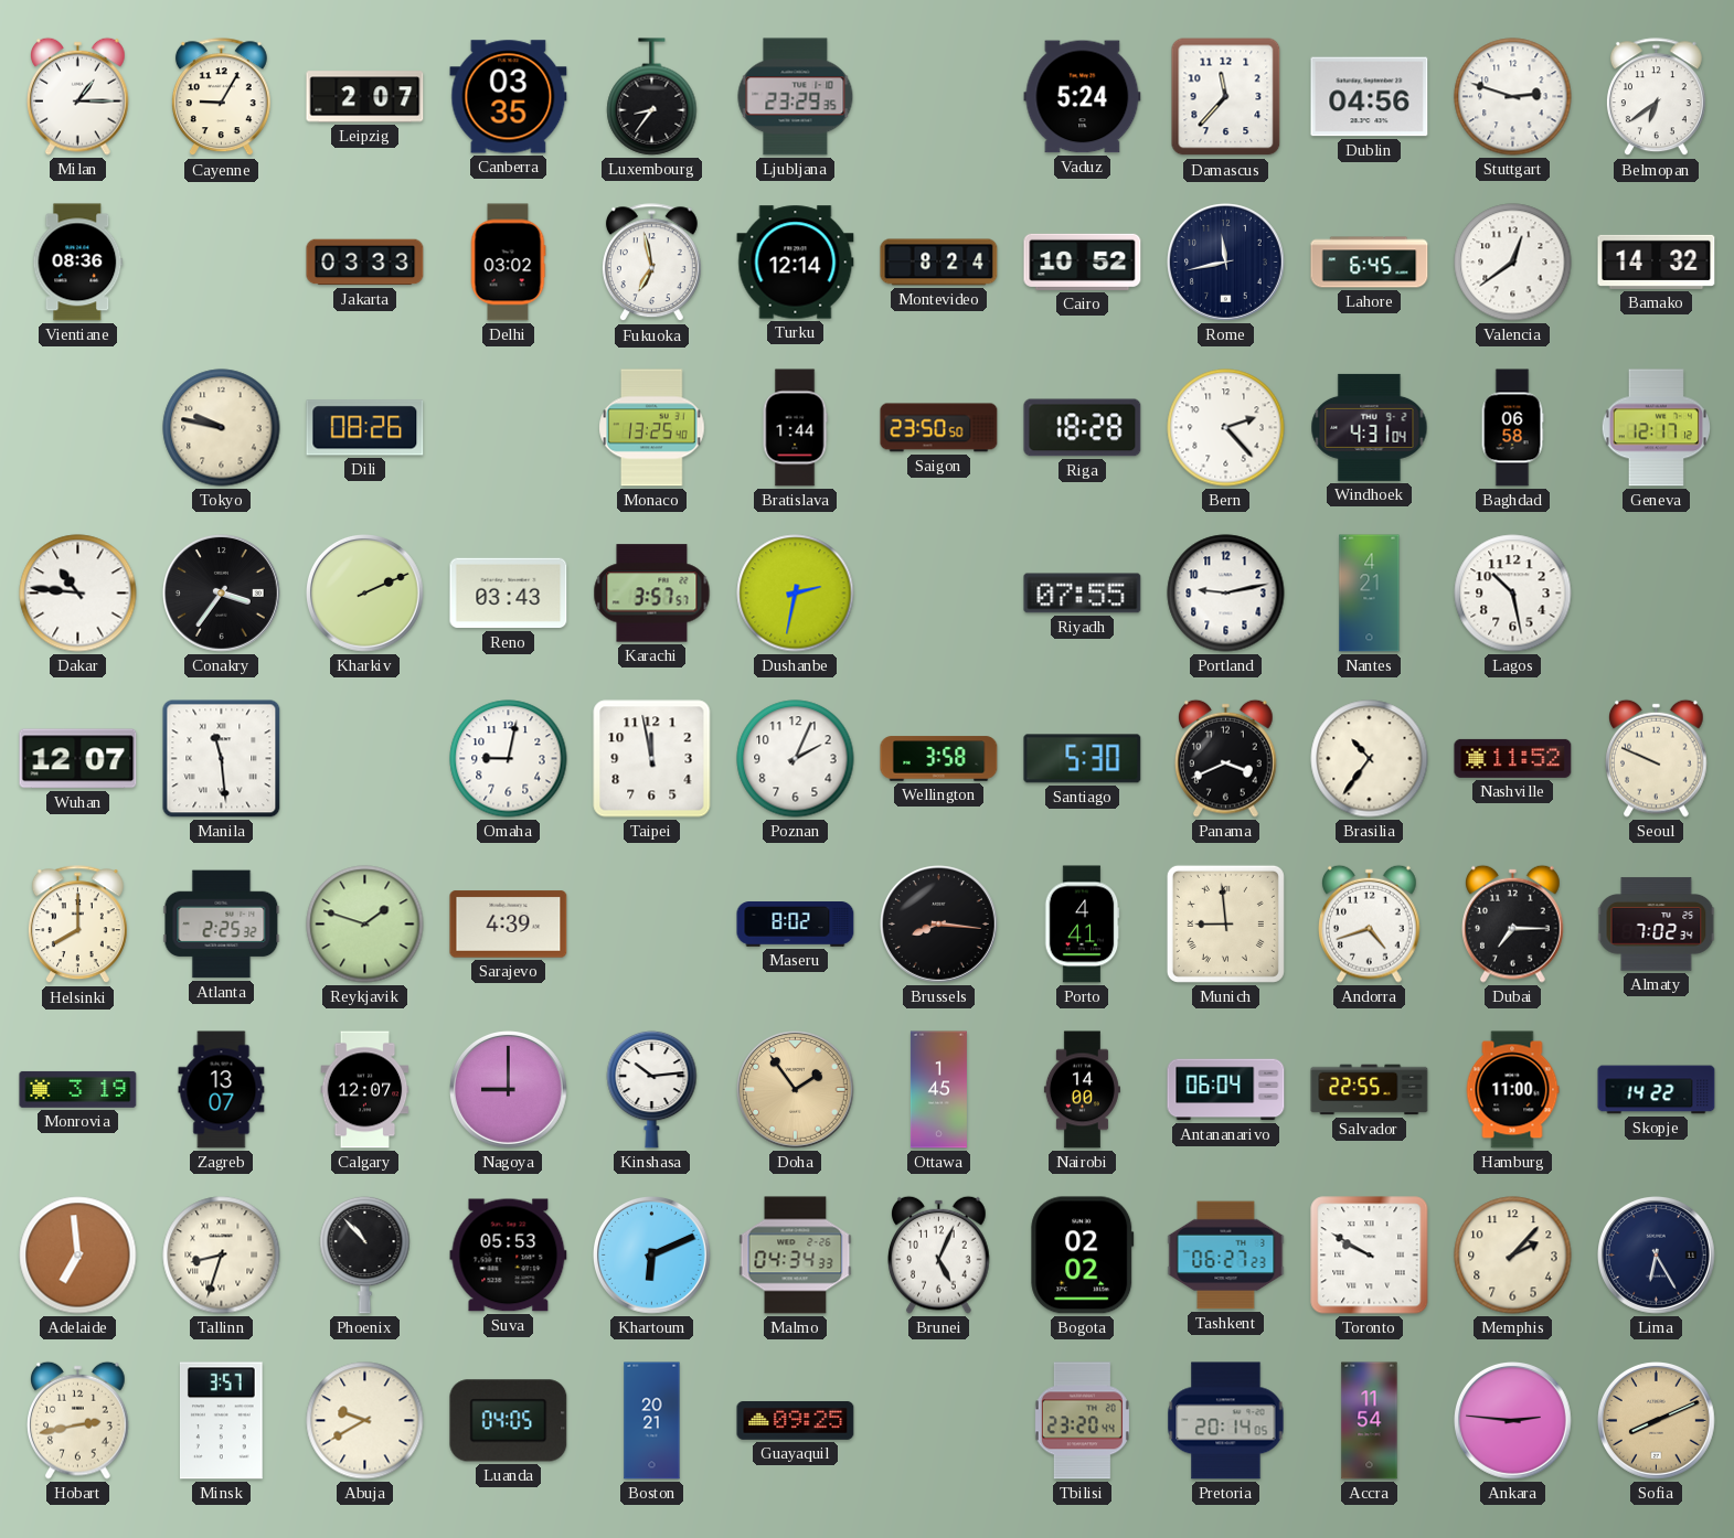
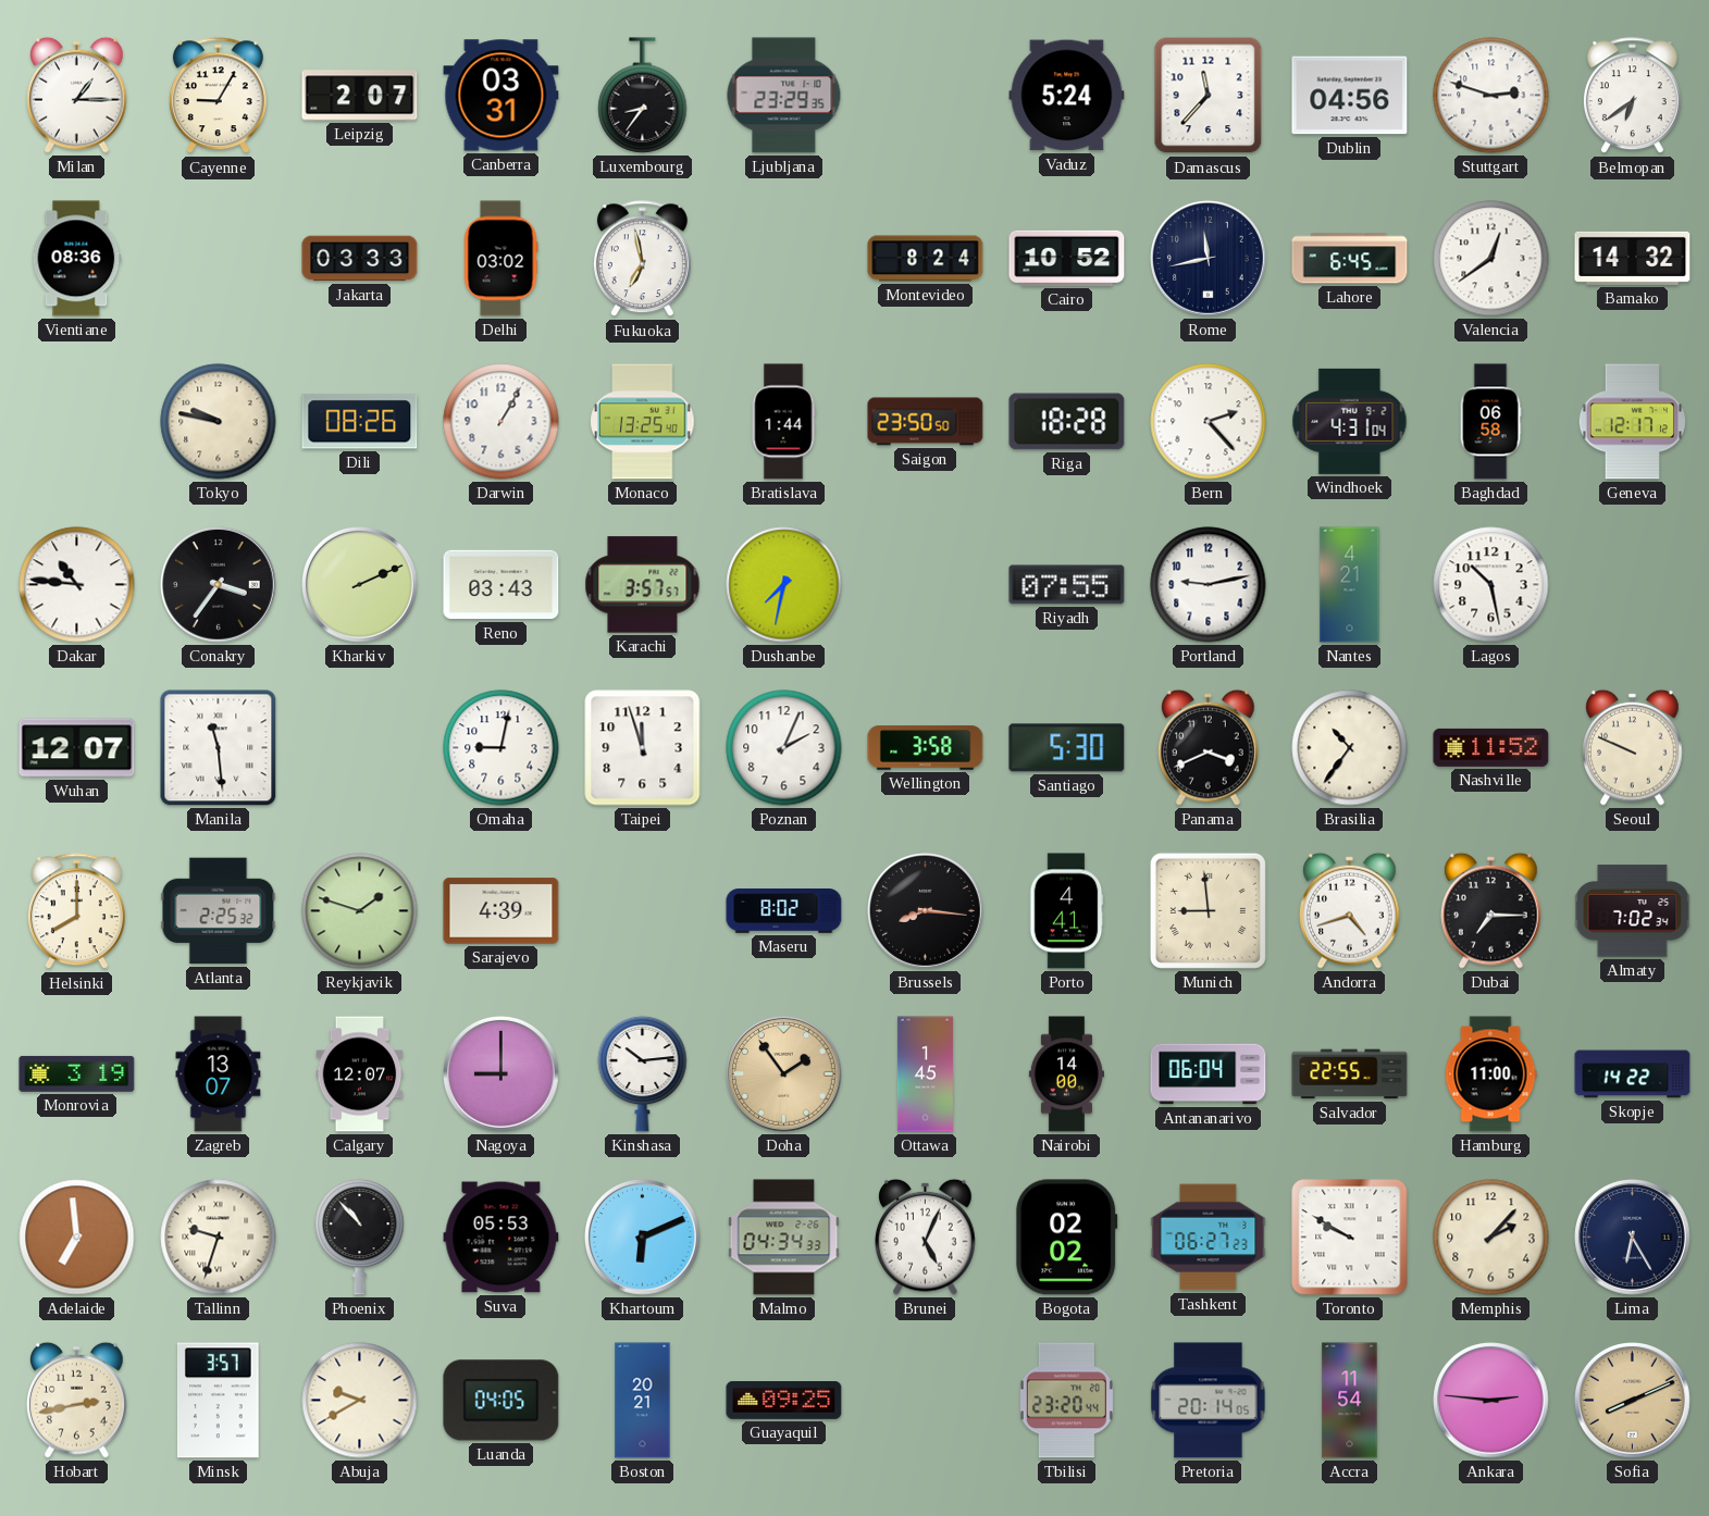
Canberra: 03:35 -> 03:31 (501, 96)
Turku: 12:14 -> none (796, 263)
Darwin: none -> 1:05 (501, 422)
Dushanbe: 2:32 -> 7:32 (784, 585)
Taipei: 11:58 -> 11:57 (643, 748)
Tallinn: 8:33 -> 9:33 (219, 1238)
